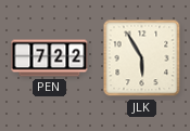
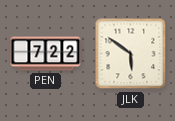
JLK: 5:55 -> 5:51 (131, 54)
